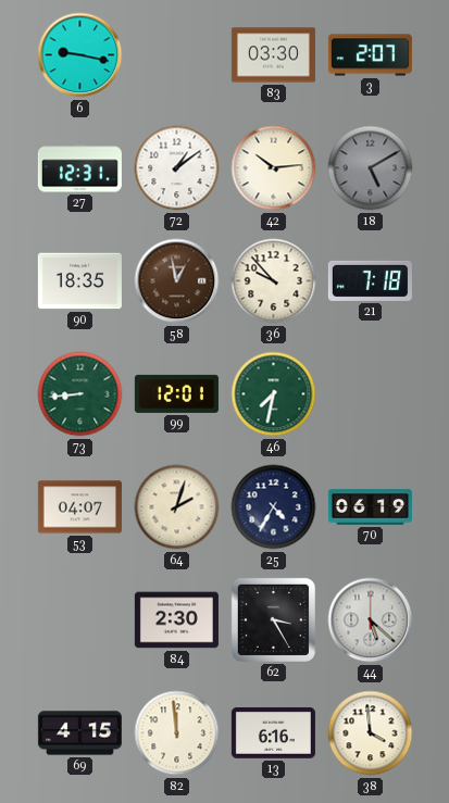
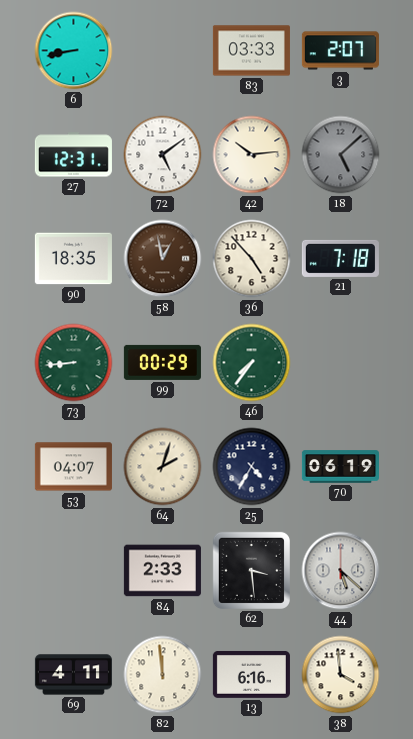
6: 9:17 -> 8:43 (74, 51)
83: 03:30 -> 03:33 (251, 51)
72: 1:09 -> 5:09 (163, 155)
18: 5:10 -> 5:08 (341, 155)
36: 9:53 -> 4:53 (252, 259)
99: 12:01 -> 00:29 (162, 362)
46: 7:32 -> 7:36 (252, 363)
84: 2:30 -> 2:33 (162, 571)
62: 3:25 -> 3:29 (251, 570)
69: 4:15 -> 4:11 (73, 675)
